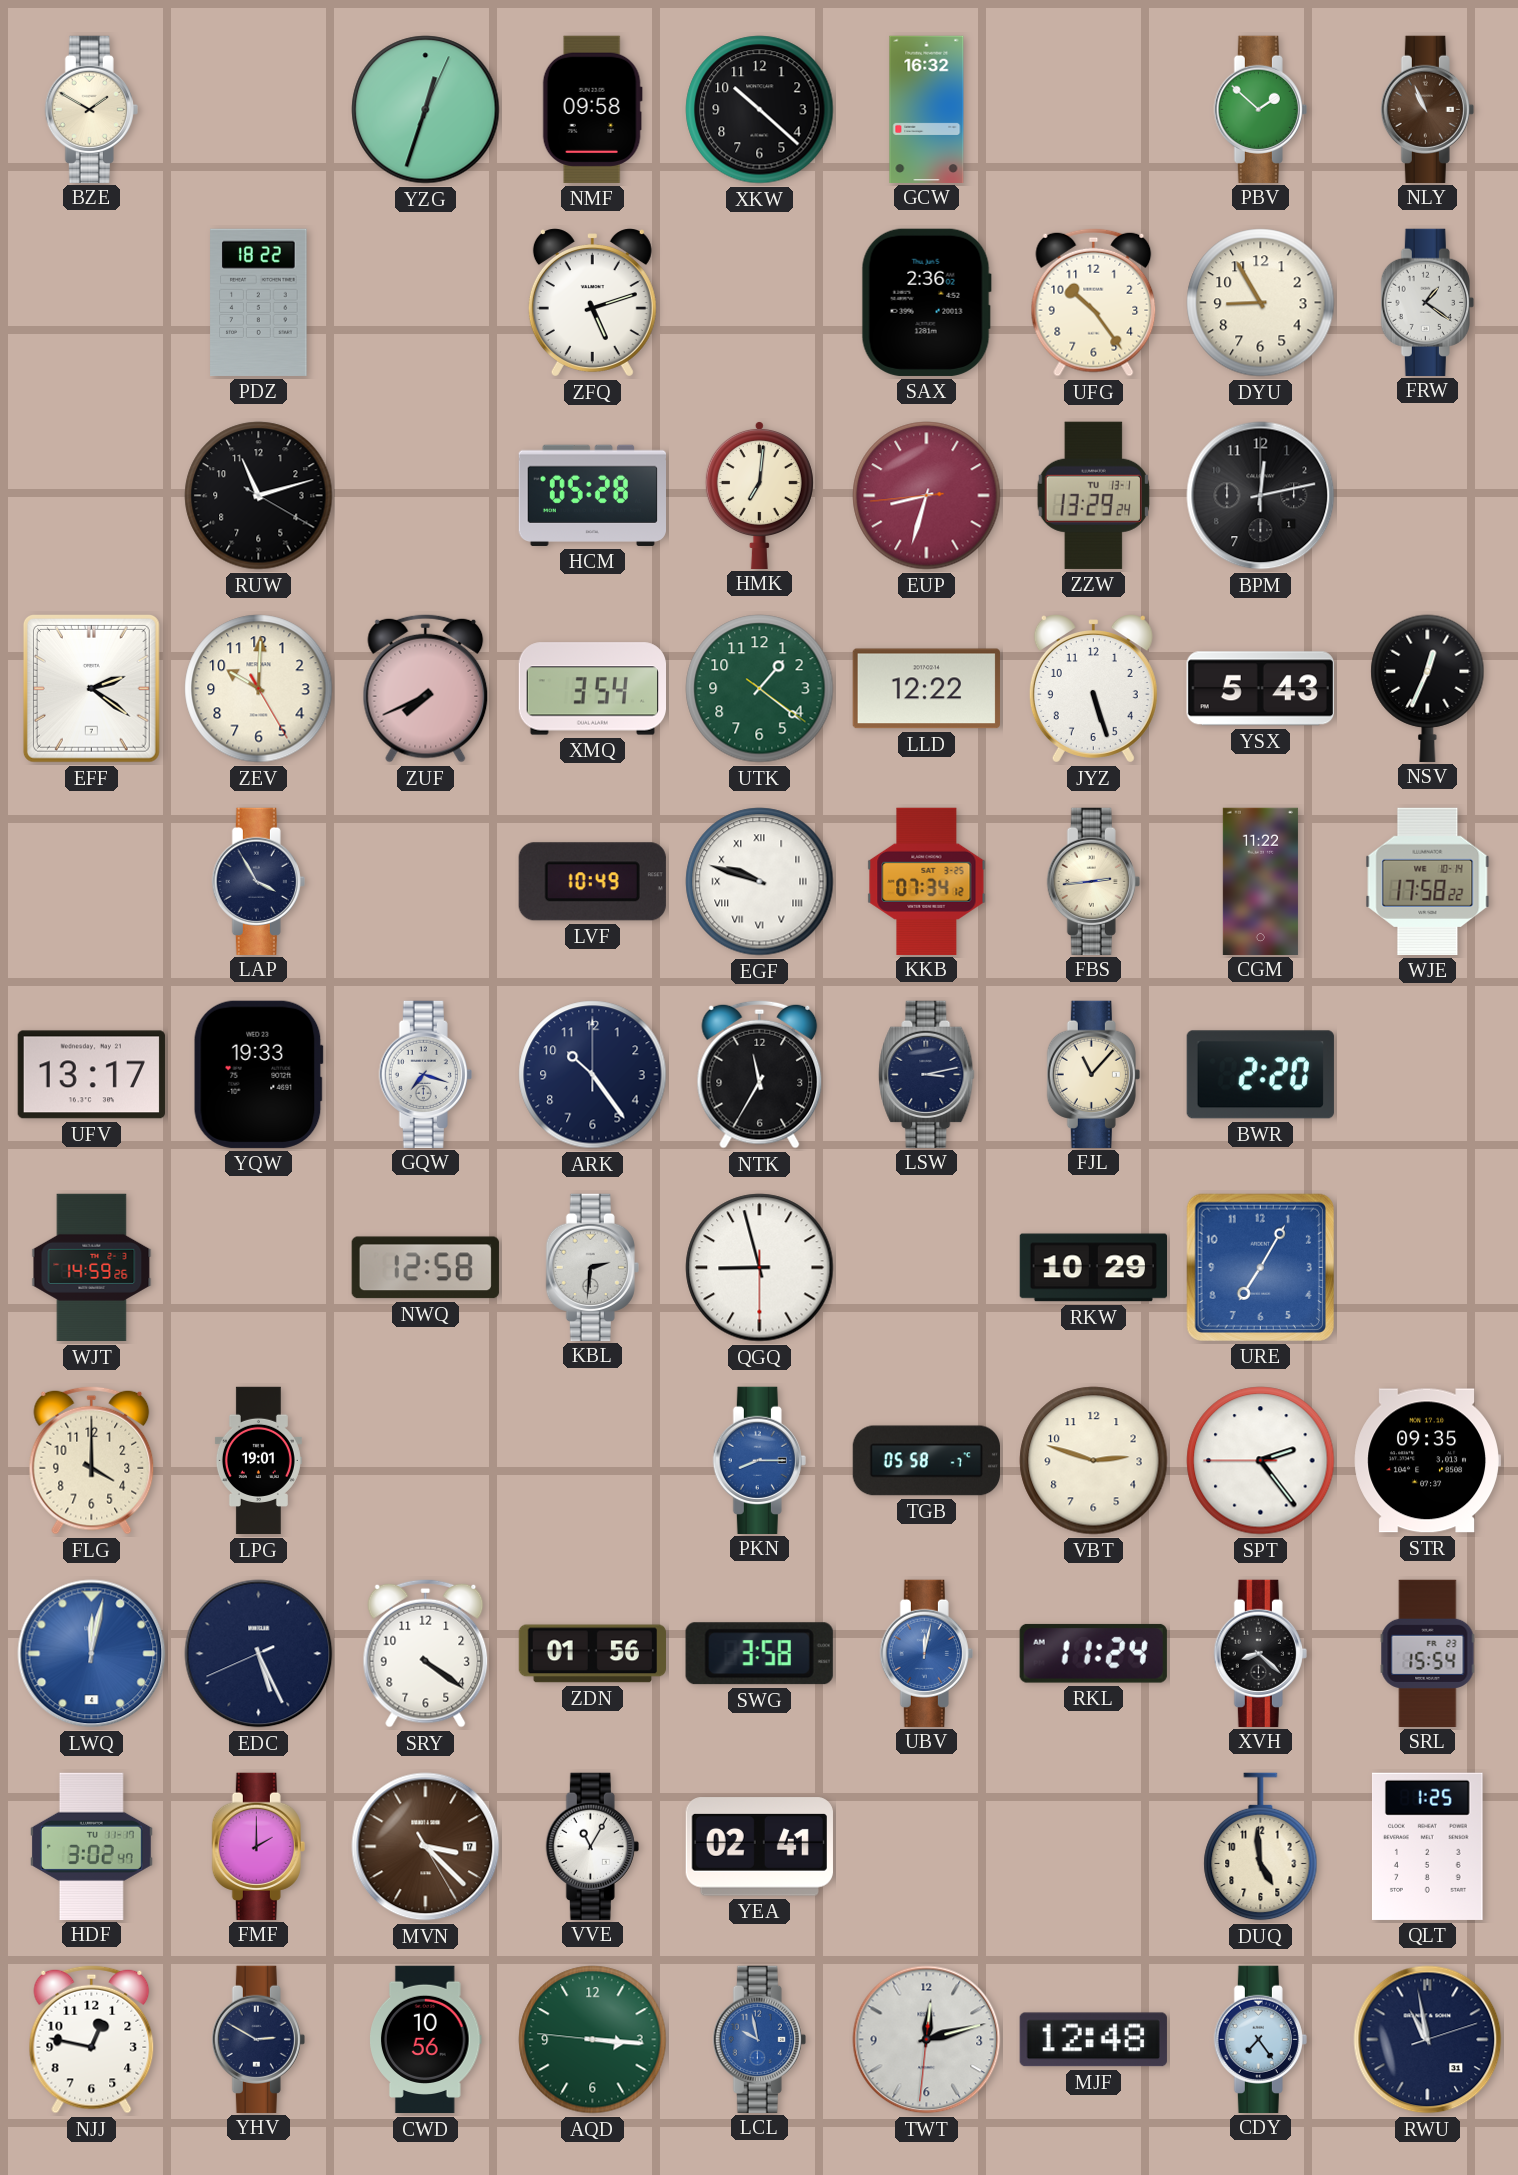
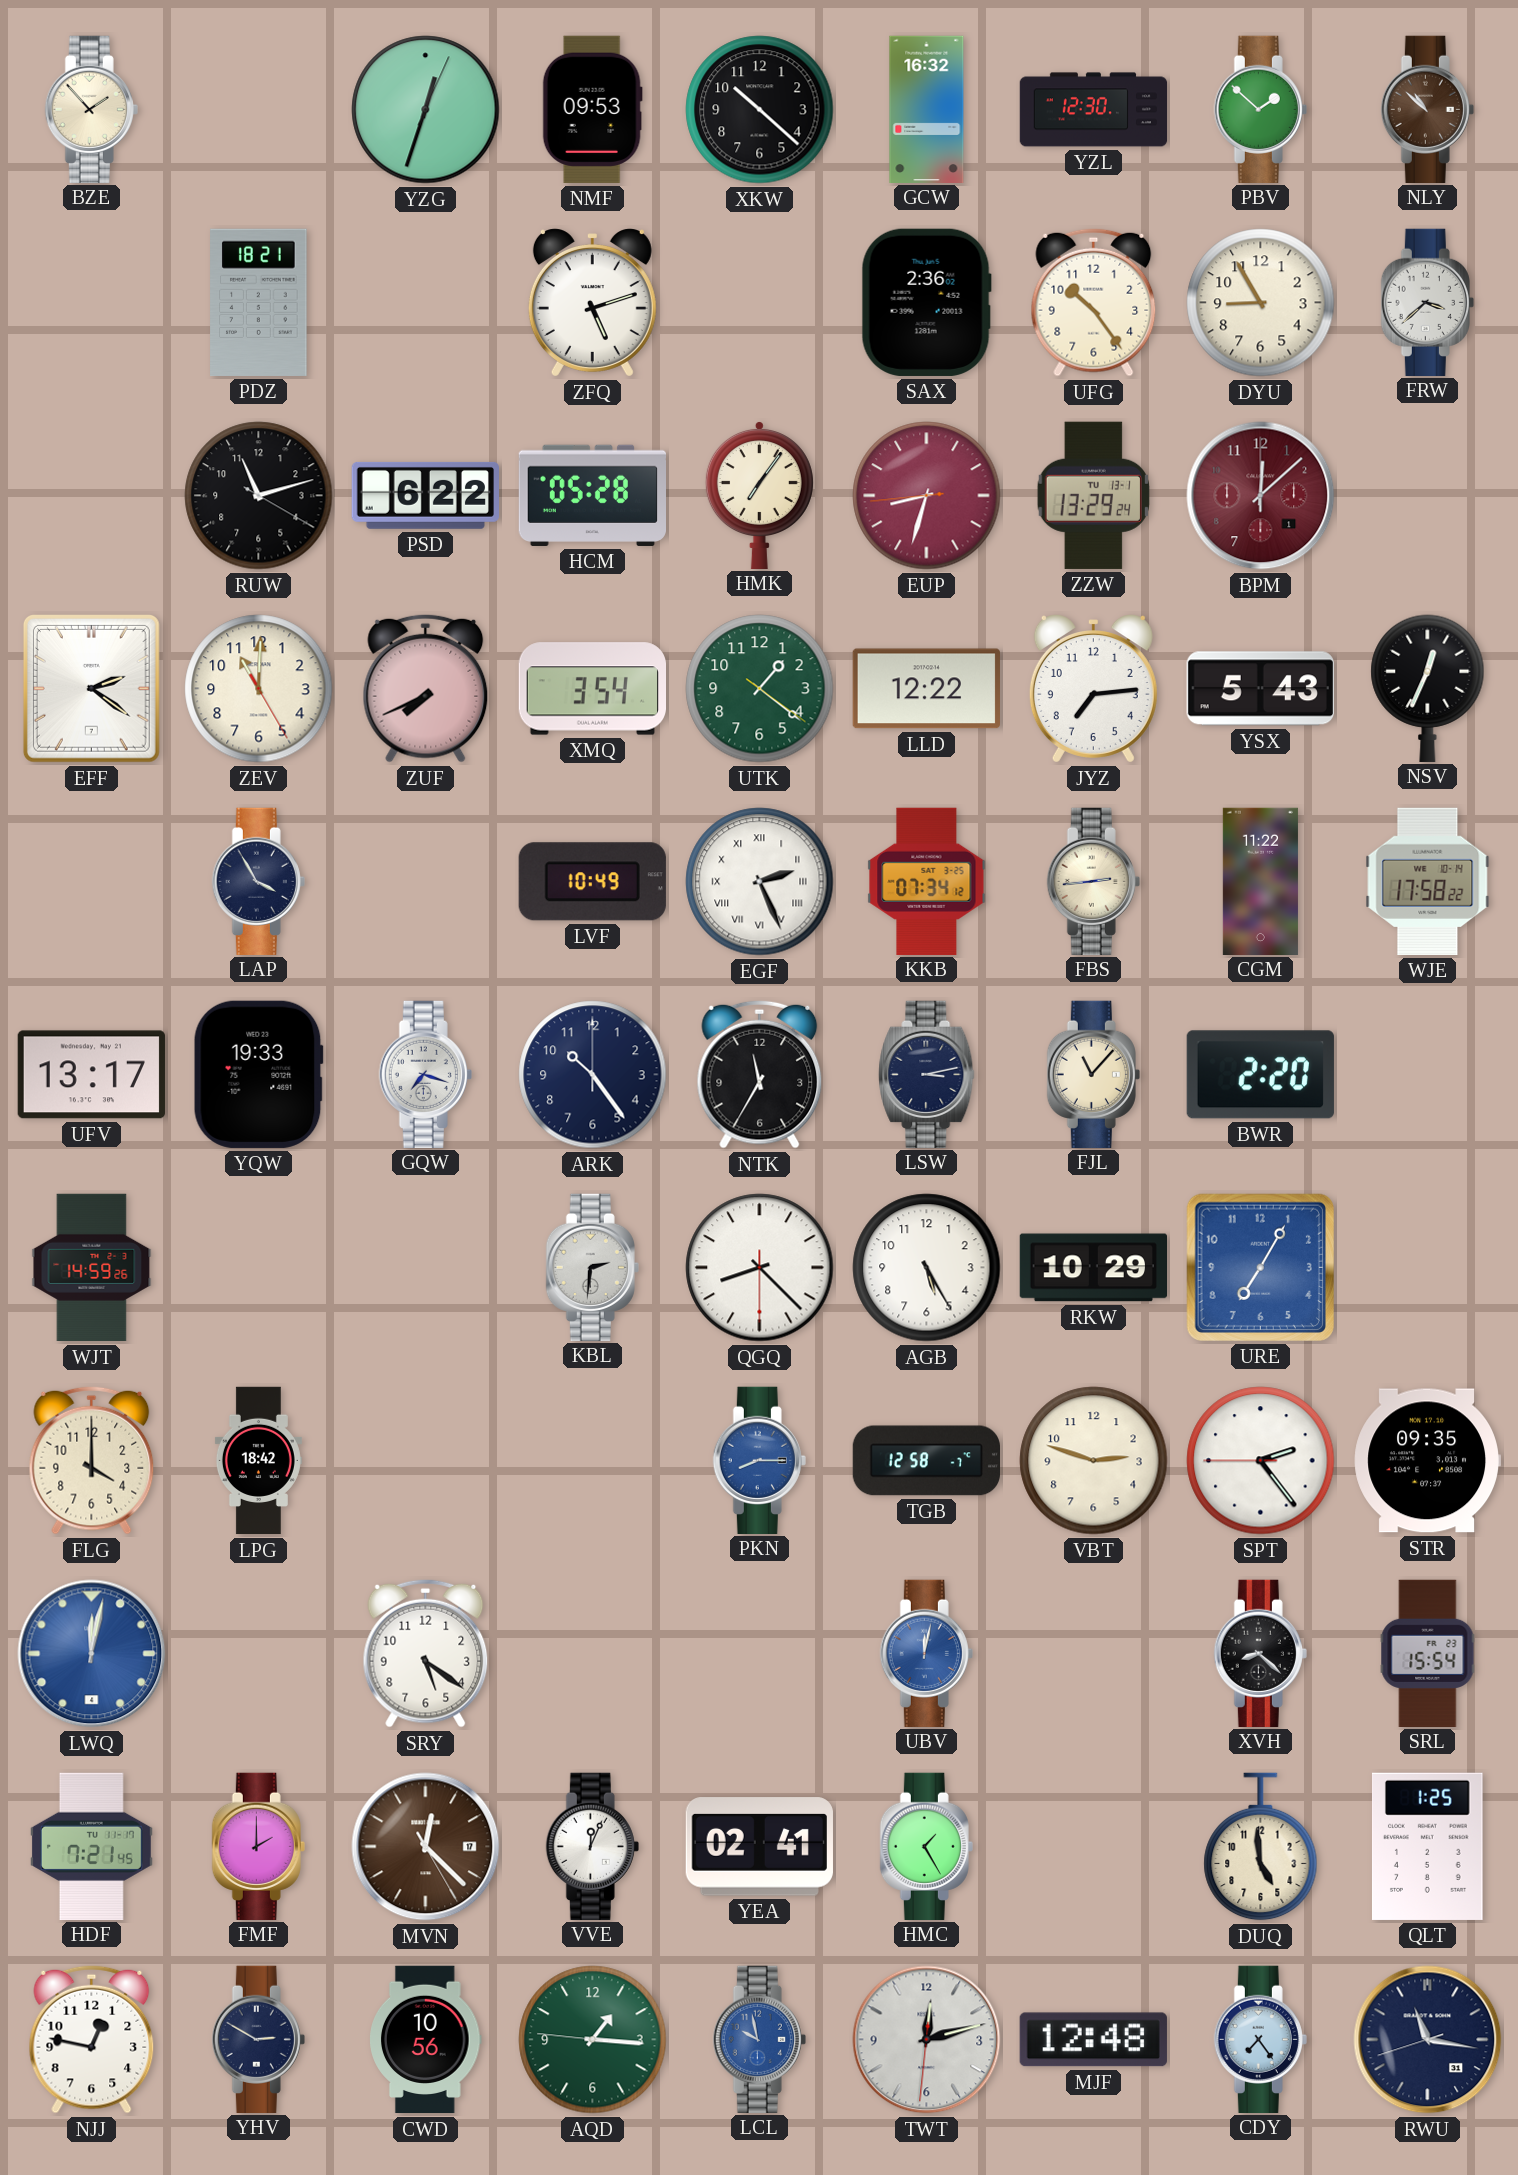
BZE: 1:50 -> 1:53 (91, 109)
NMF: 09:58 -> 09:53 (592, 109)
YZL: none -> 12:30 (1094, 110)
NLY: 10:56 -> 10:52 (1427, 109)
PDZ: 18:22 -> 18:21 (259, 302)
FRW: 1:21 -> 3:38 (1427, 302)
PSD: none -> 6:22 (425, 495)
HMK: 7:01 -> 7:06 (759, 494)
BPM: 12:13 -> 12:08 (1261, 496)
BPM dial: black -> burgundy (1261, 496)
ZEV: 10:00 -> 11:00 (259, 689)
JYZ: 5:27 -> 7:14 (1093, 689)
EGF: 9:48 -> 2:26 (760, 882)
NWQ: 12:58 -> none (425, 1268)
QGQ: 8:57 -> 8:22 (760, 1268)
AGB: none -> 5:25 (927, 1268)
LPG: 19:01 -> 18:42 (258, 1461)
TGB: 05:58 -> 12:58 (926, 1461)
EDC: 5:25 -> none (259, 1654)
SRY: 4:21 -> 5:21 (426, 1653)
ZDN: 01:56 -> none (592, 1654)
SWG: 3:58 -> none (759, 1654)
RKL: 11:24 -> none (1093, 1653)
HDF: 3:02 -> 7:21 (91, 1846)
MVN: 3:22 -> 12:22 (426, 1847)
VVE: 11:05 -> 12:04 (592, 1846)
HMC: none -> 1:25 (926, 1846)
AQD: 3:15 -> 1:15 (593, 2040)
RWU: 10:58 -> 11:16 (1428, 2040)
